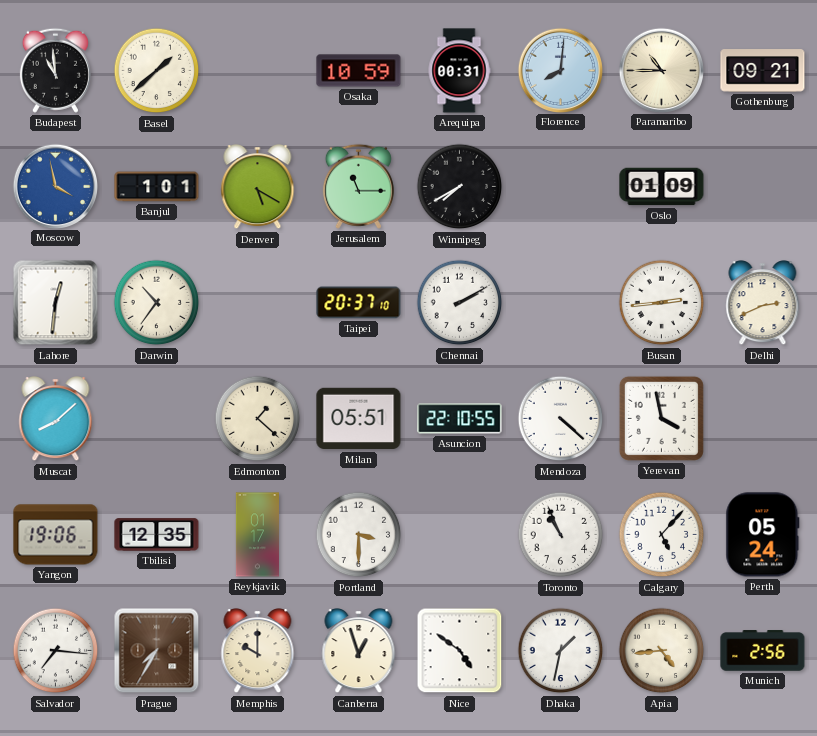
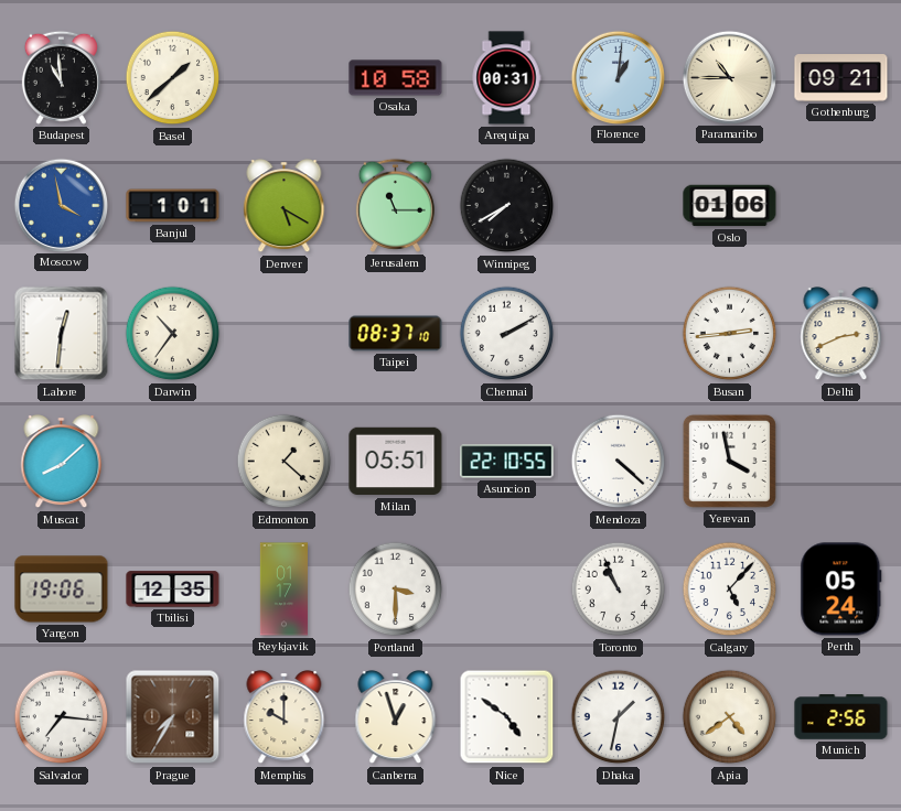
Osaka: 10:59 -> 10:58 (396, 78)
Florence: 8:01 -> 1:01 (618, 77)
Oslo: 01:09 -> 01:06 (730, 206)
Taipei: 20:37 -> 08:37 (396, 334)
Apia: 4:44 -> 4:39 (730, 717)
